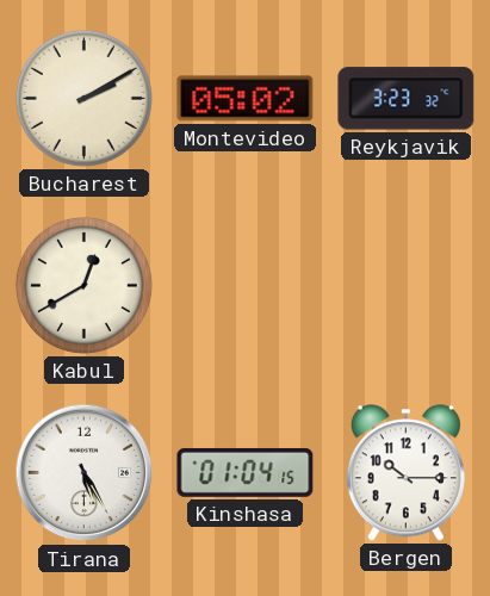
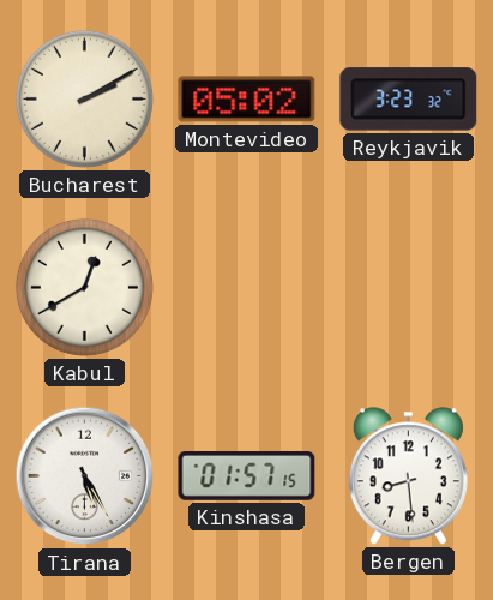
Kinshasa: 01:04 -> 01:57 (247, 476)
Bergen: 10:15 -> 8:29 (408, 476)
